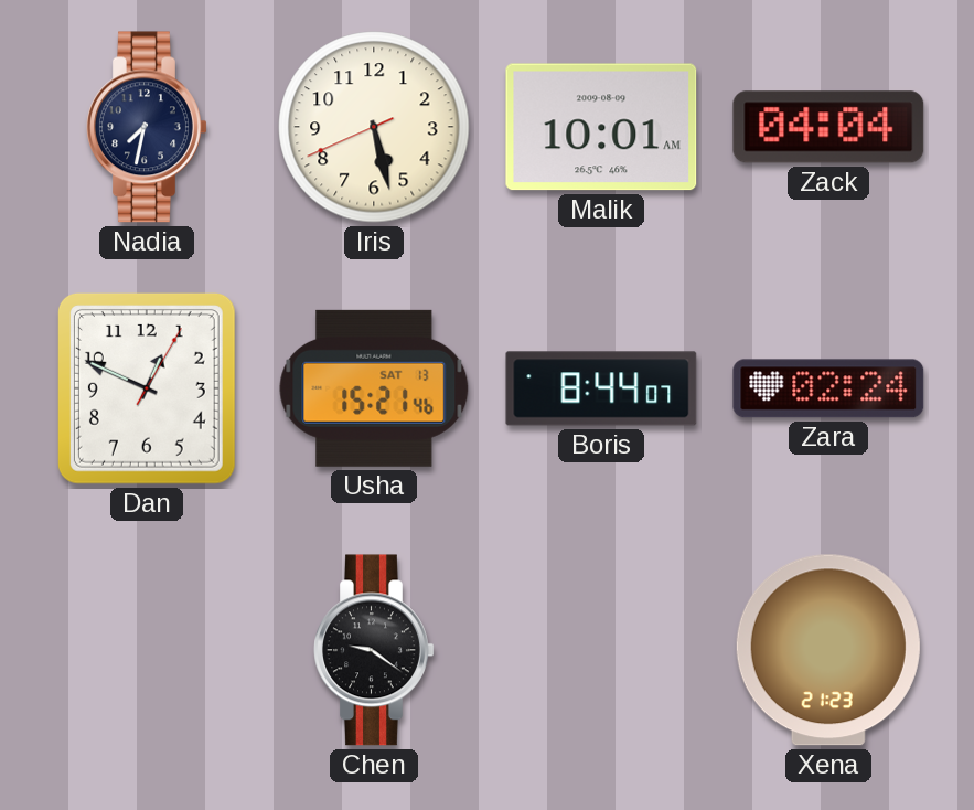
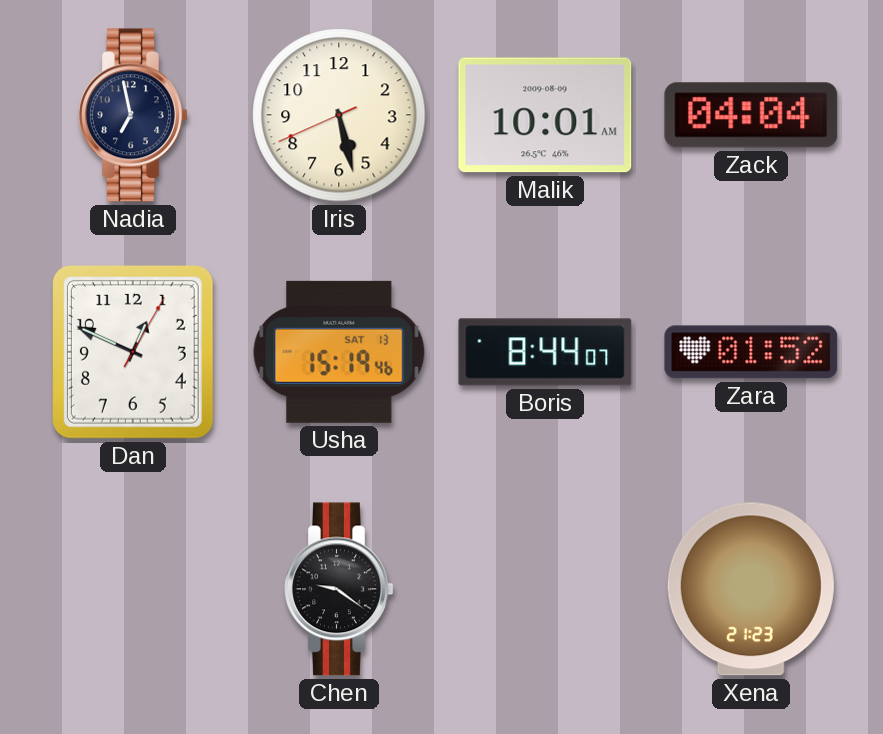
Nadia: 7:32 -> 6:58 (133, 115)
Usha: 15:21 -> 15:19 (339, 352)
Zara: 02:24 -> 01:52 (751, 352)
